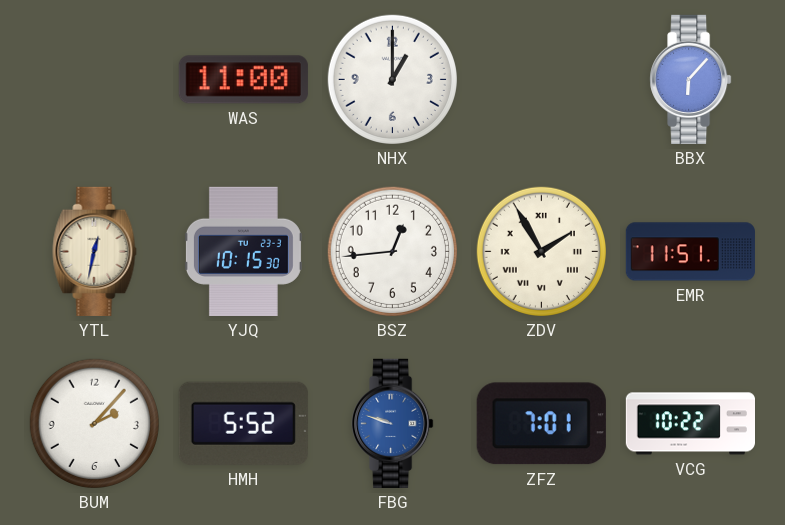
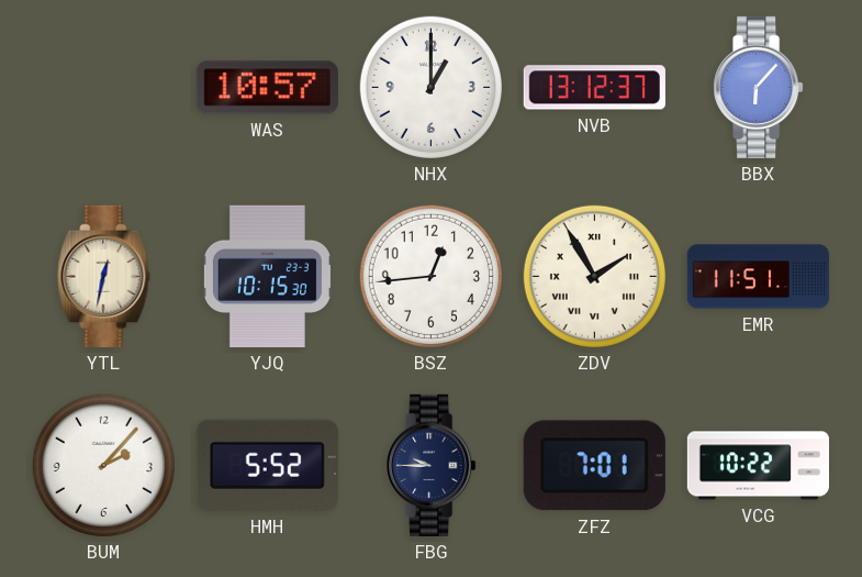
WAS: 11:00 -> 10:57 (267, 88)
NVB: none -> 13:12 (594, 88)
FBG: 9:48 -> 9:45 (432, 465)
FBG dial: blue -> navy (432, 465)
